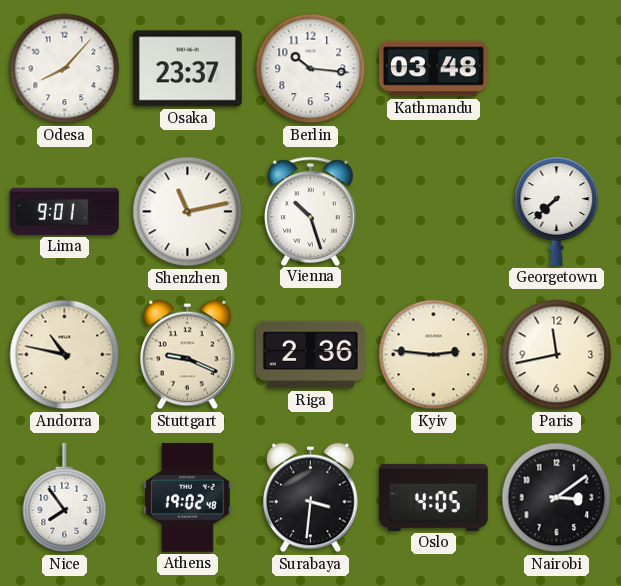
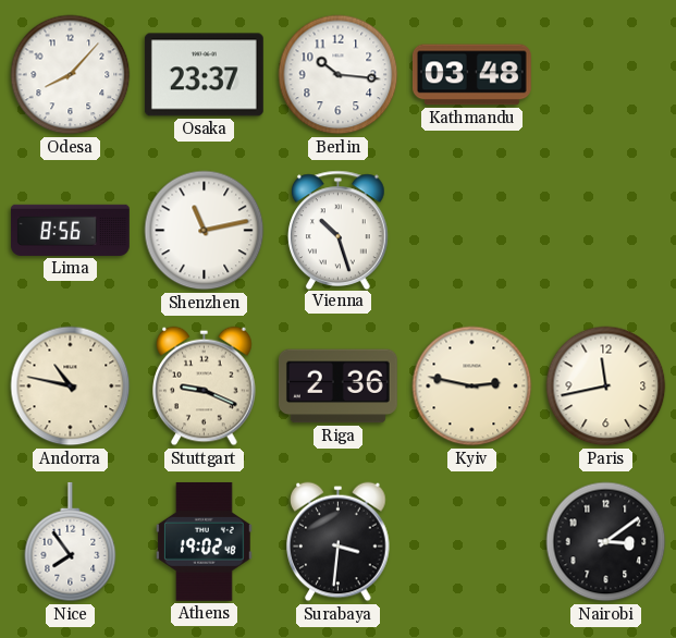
Lima: 9:01 -> 8:56 (70, 230)
Georgetown: 7:38 -> none (557, 211)
Kyiv: 2:46 -> 2:47 (472, 387)
Oslo: 4:05 -> none (433, 497)
